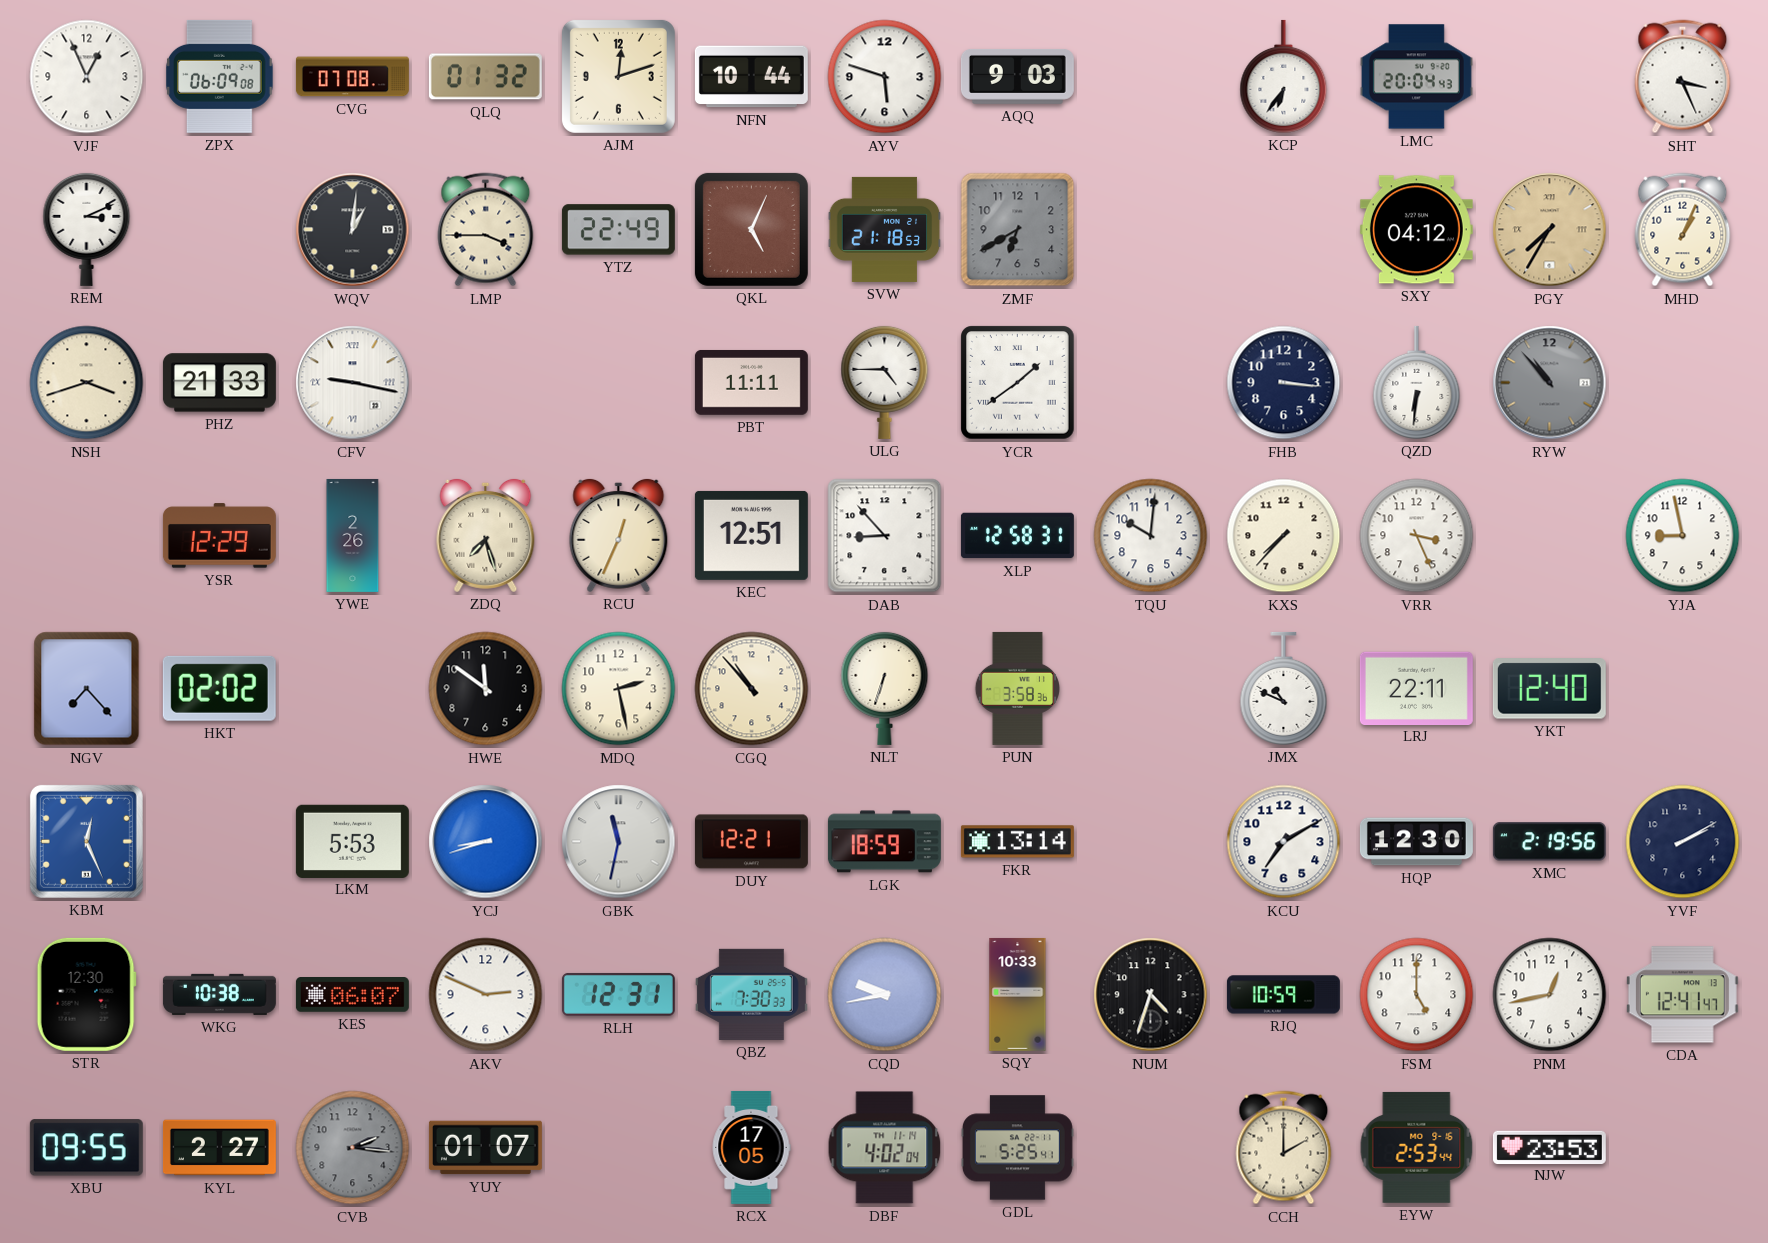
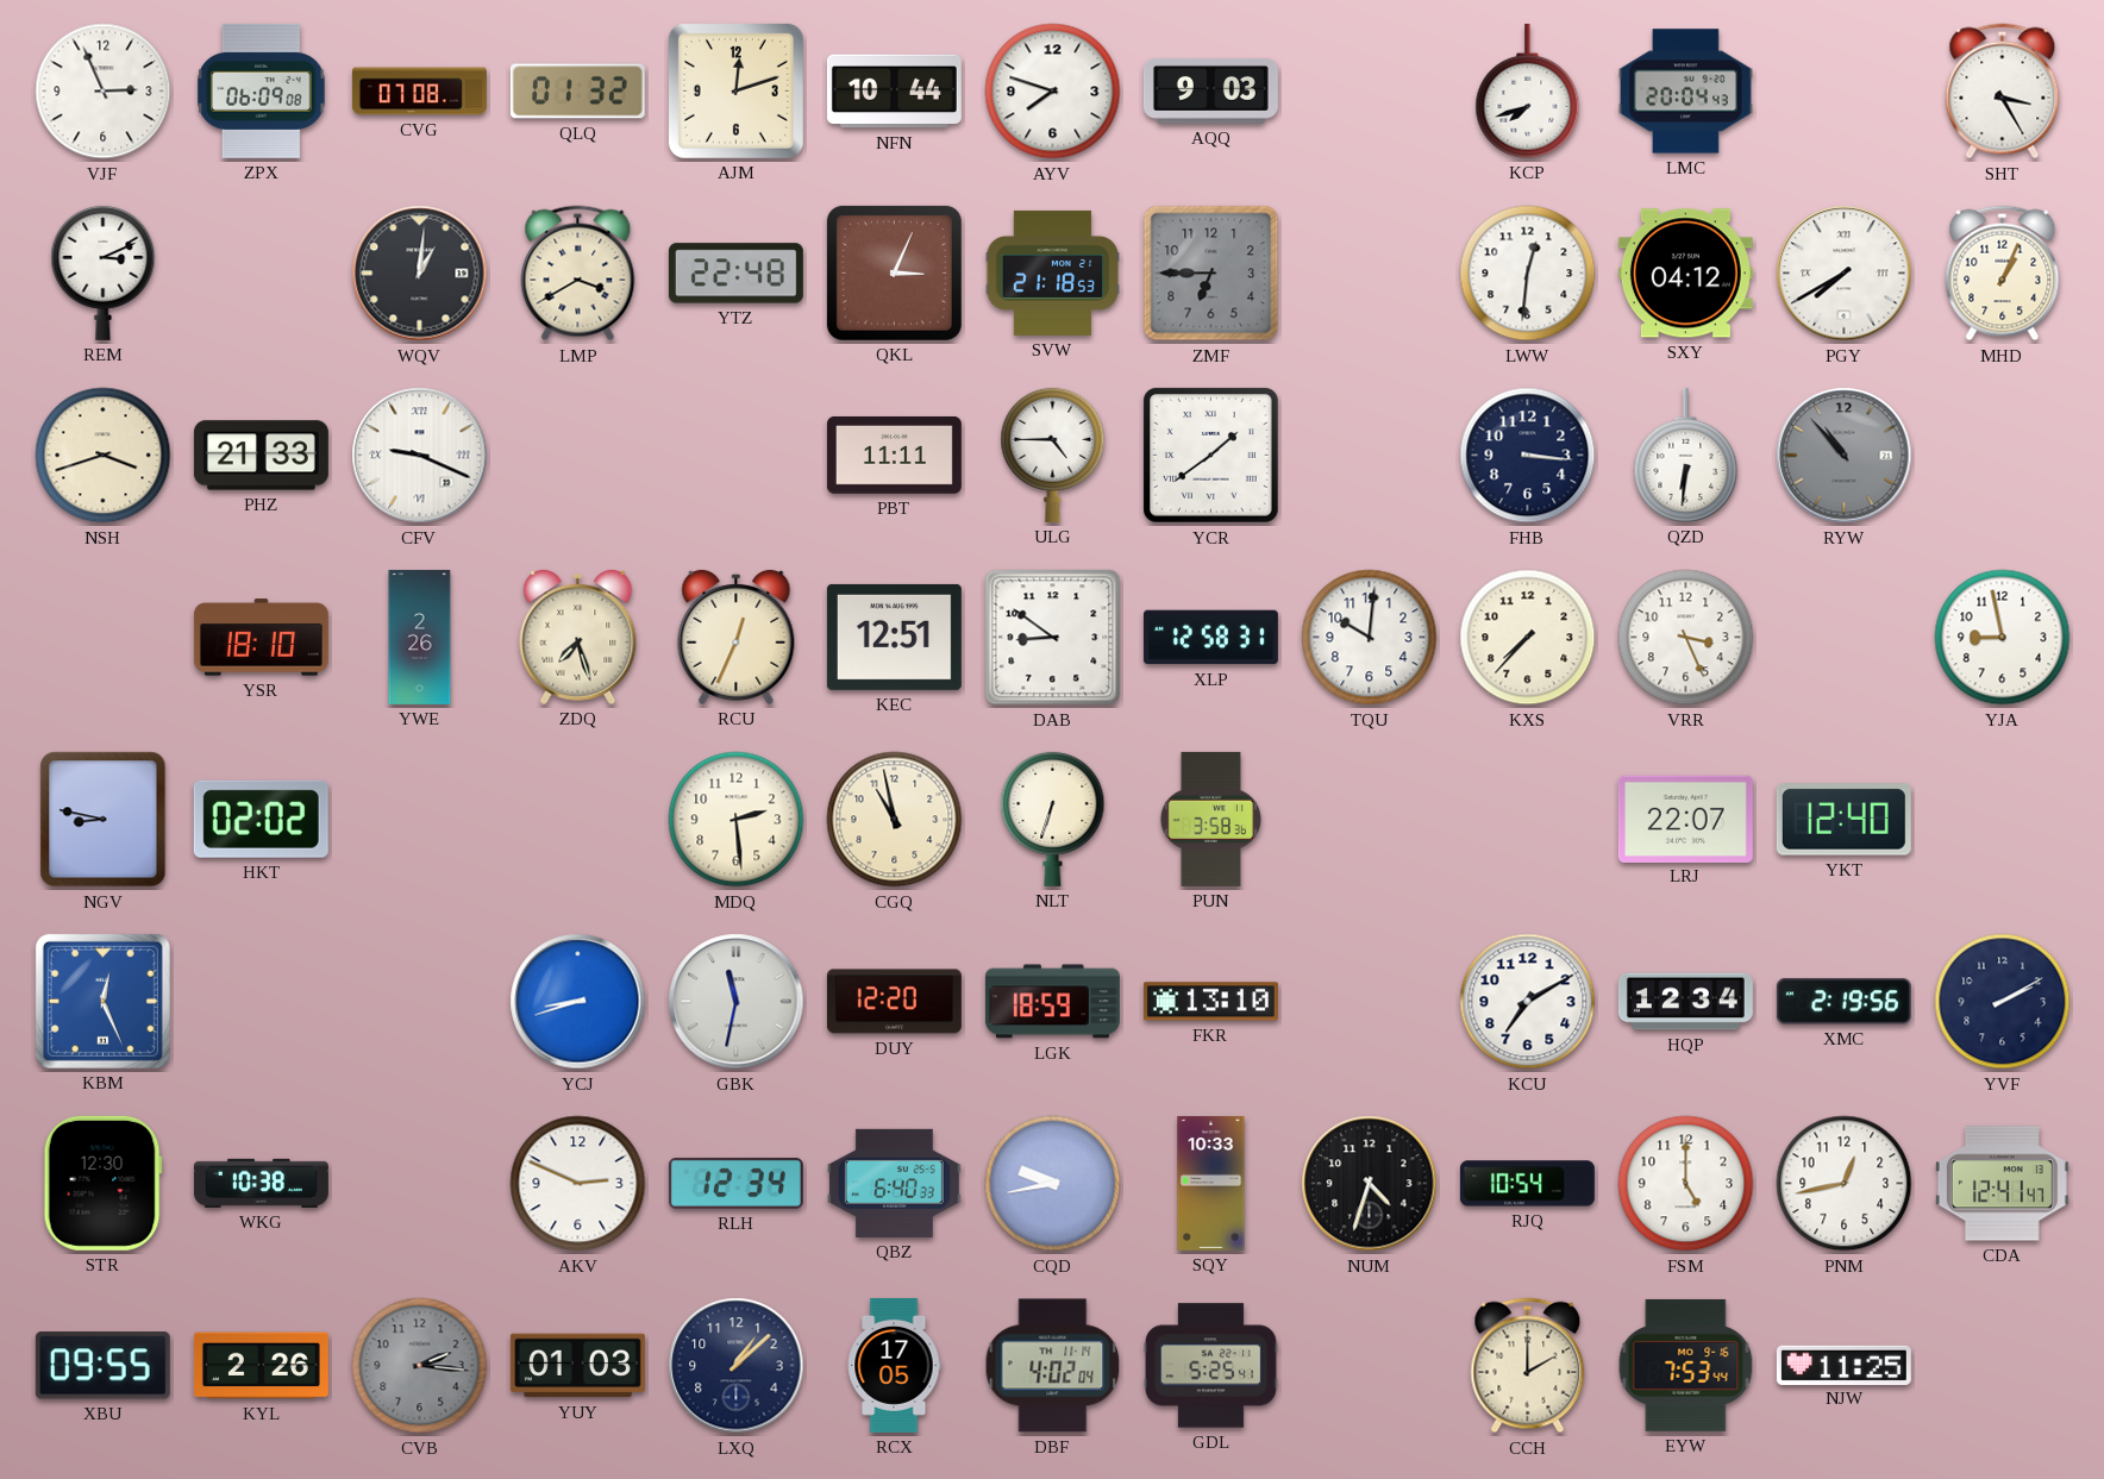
VJF: 12:56 -> 2:56 (104, 92)
AYV: 5:48 -> 7:48 (1053, 92)
KCP: 6:36 -> 7:42 (1528, 90)
SHT: 3:26 -> 3:25 (2003, 92)
LMP: 3:45 -> 3:40 (578, 274)
YTZ: 22:49 -> 22:48 (735, 274)
QKL: 5:04 -> 3:04 (894, 272)
ZMF: 6:40 -> 6:45 (1211, 274)
LWW: none -> 12:31 (1528, 274)
PGY: 7:35 -> 7:40 (1845, 274)
PGY dial: champagne -> white (1845, 274)
CFV: 9:17 -> 9:19 (420, 456)
YSR: 12:29 -> 18:10 (261, 638)
DAB: 8:53 -> 8:51 (1053, 638)
NGV: 7:23 -> 8:47 (104, 820)
HWE: 11:51 -> none (486, 689)
MDQ: 2:28 -> 2:29 (737, 820)
CGQ: 10:53 -> 10:58 (895, 820)
JMX: 10:49 -> none (1284, 688)
LRJ: 22:11 -> 22:07 (1685, 819)
LKM: 5:53 -> none (352, 841)
DUY: 12:21 -> 12:20 (894, 1002)
FKR: 13:14 -> 13:10 (1210, 1002)
HQP: 12:30 -> 12:34 (1685, 1002)
KES: 06:07 -> none (352, 995)
RLH: 12:31 -> 12:34 (735, 1183)
QBZ: 7:30 -> 6:40 (894, 1183)
RJQ: 10:59 -> 10:54 (1527, 1184)
KYL: 2:27 -> 2:26 (261, 1366)
YUY: 01:07 -> 01:03 (577, 1366)
LXQ: none -> 1:08 (737, 1366)
EYW: 2:53 -> 7:53 (1686, 1365)
NJW: 23:53 -> 11:25 (1843, 1365)
